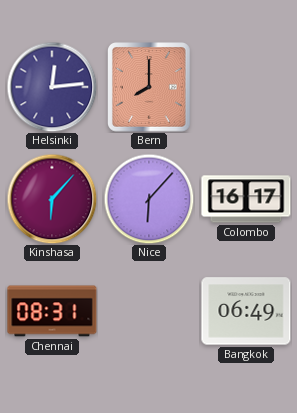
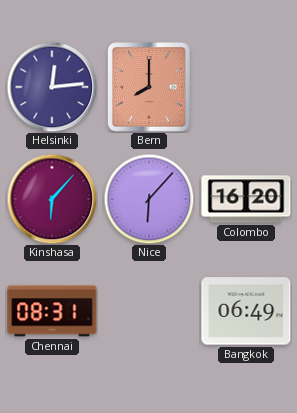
Colombo: 16:17 -> 16:20 (246, 199)
